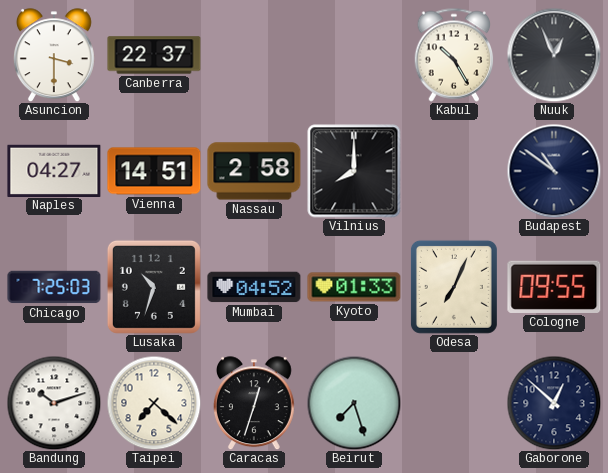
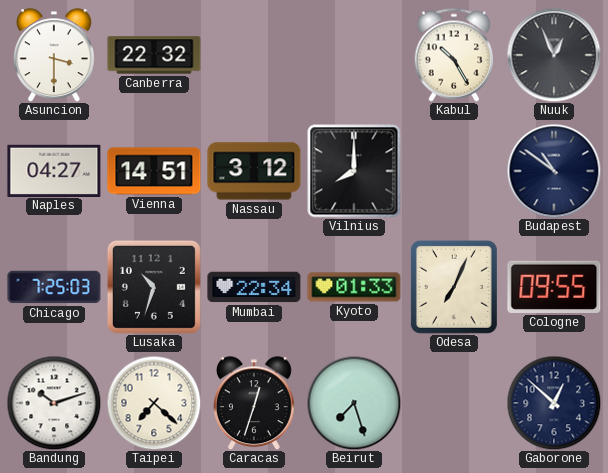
Canberra: 22:37 -> 22:32 (154, 55)
Nassau: 2:58 -> 3:12 (254, 171)
Mumbai: 04:52 -> 22:34 (254, 287)
